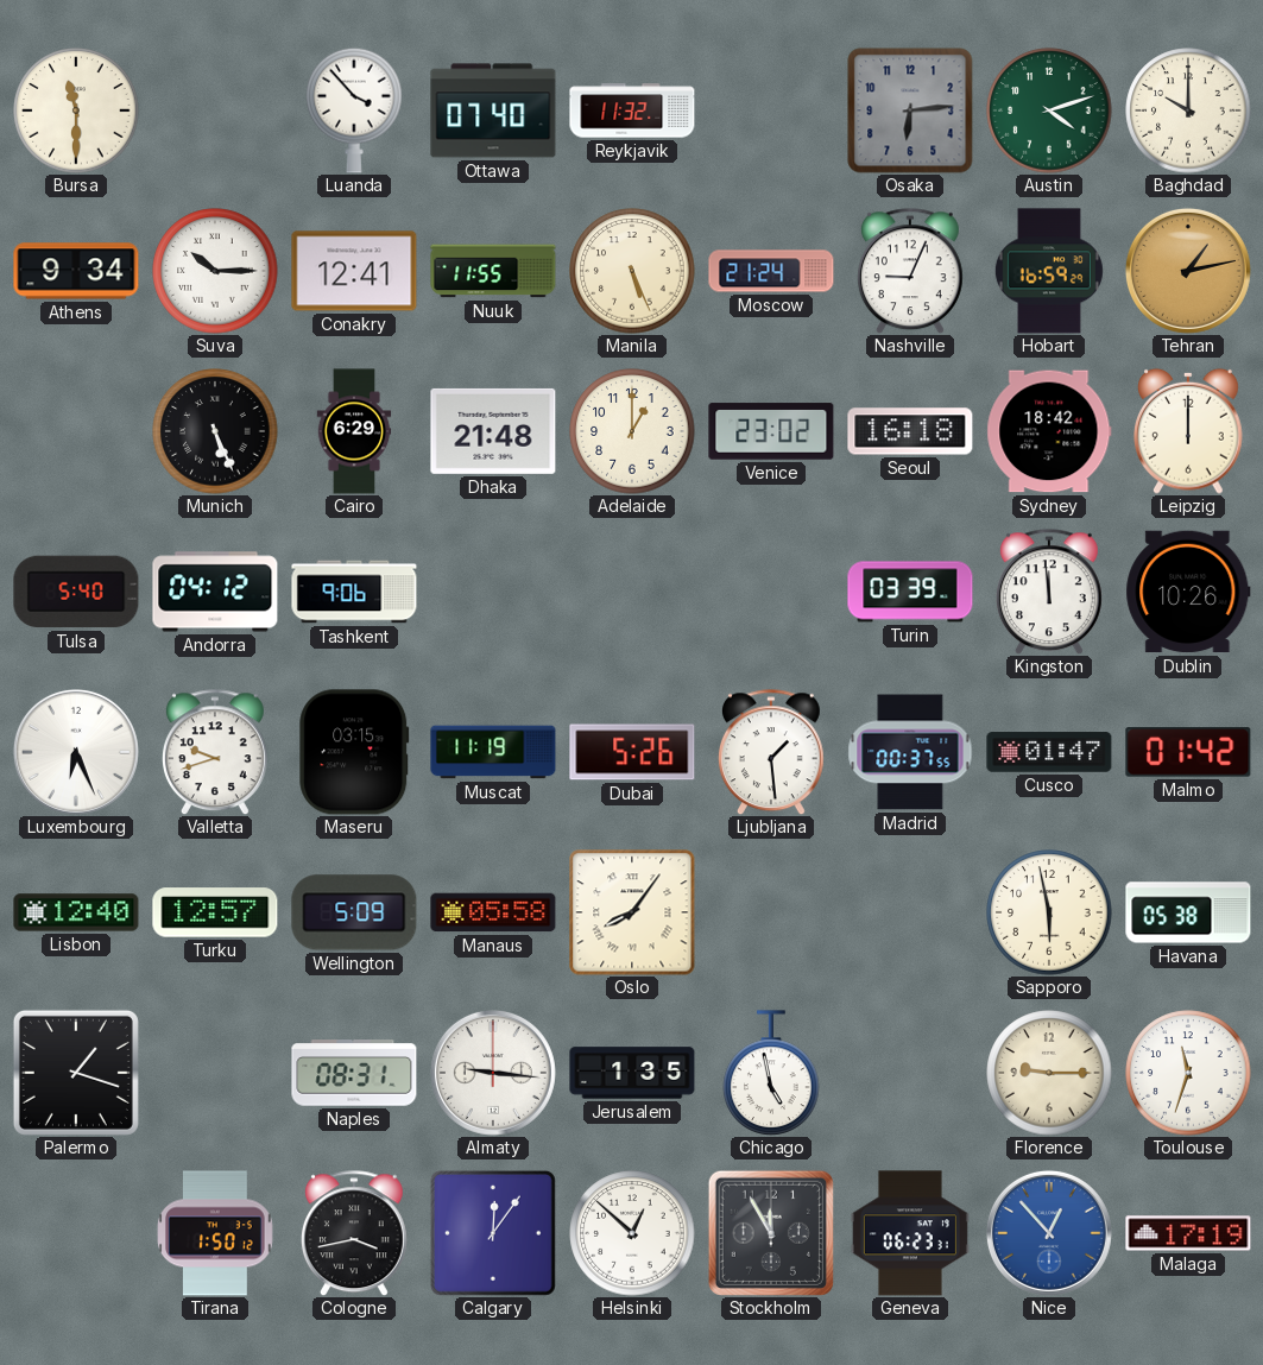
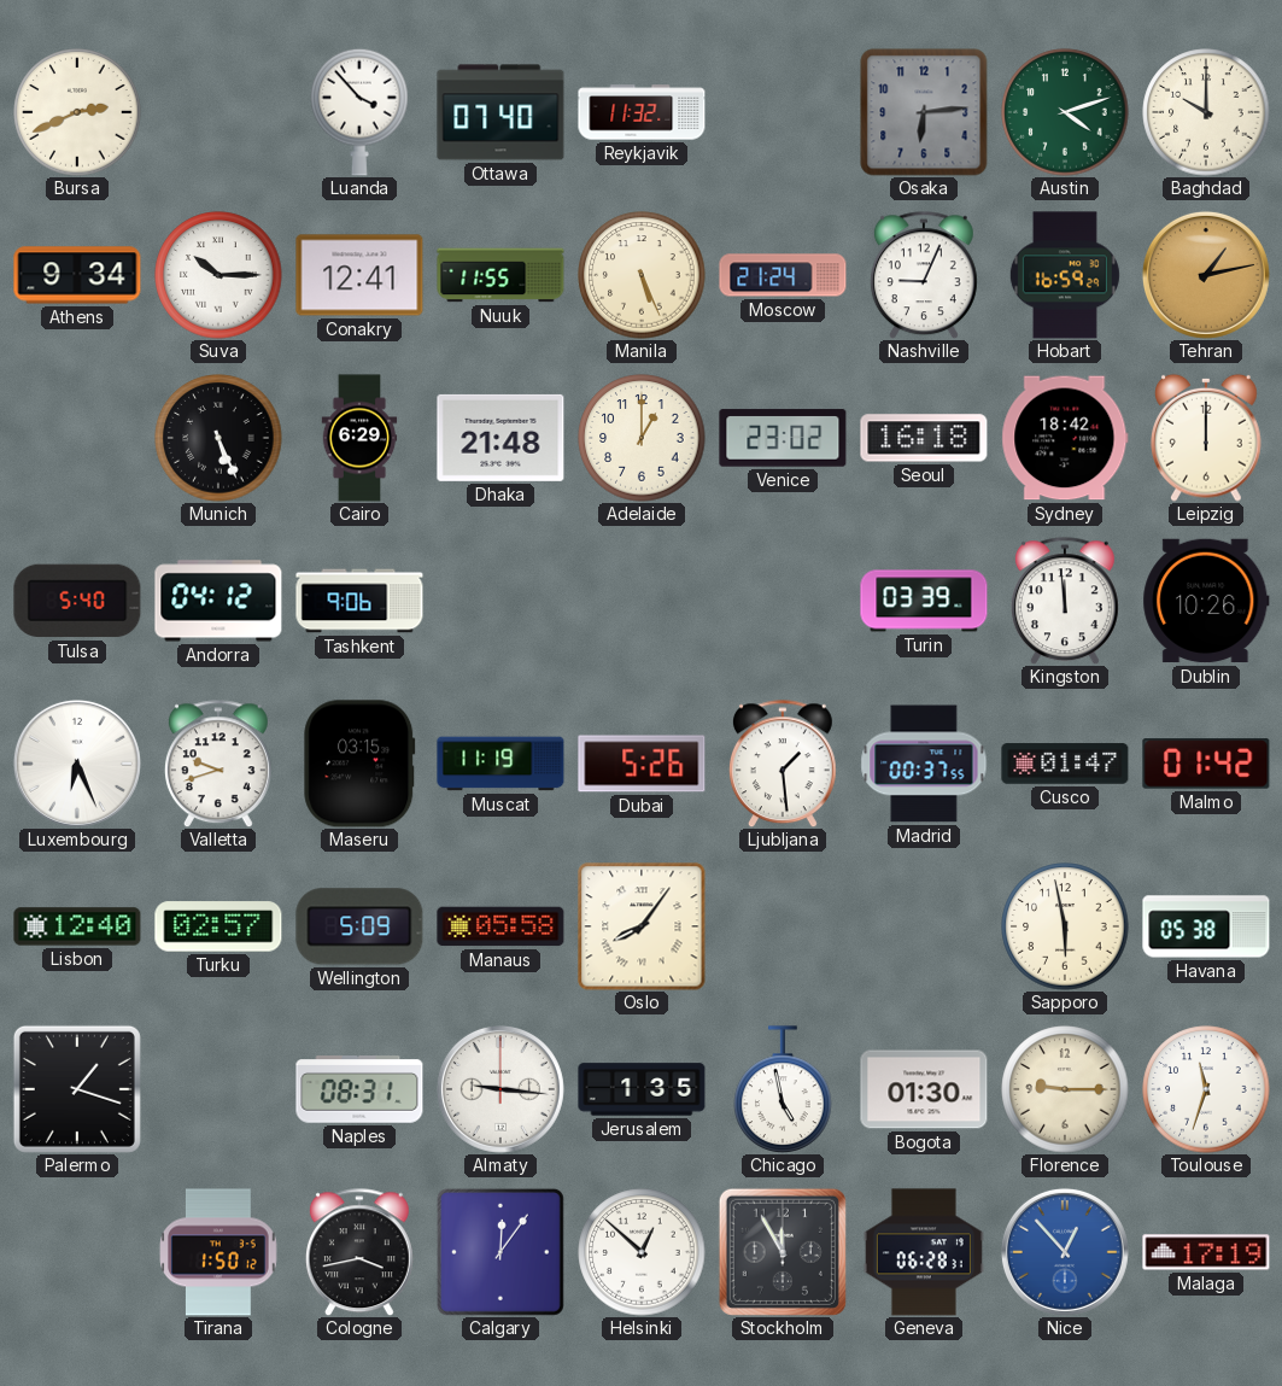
Bursa: 11:30 -> 2:41 (77, 112)
Turku: 12:57 -> 02:57 (218, 926)
Bogota: none -> 01:30 (924, 1089)
Geneva: 06:23 -> 06:28 (924, 1252)
